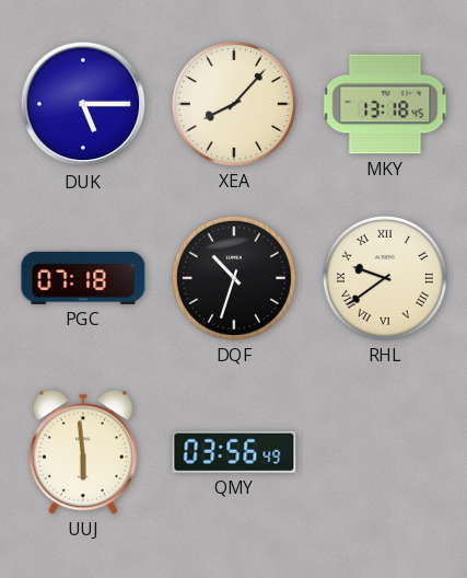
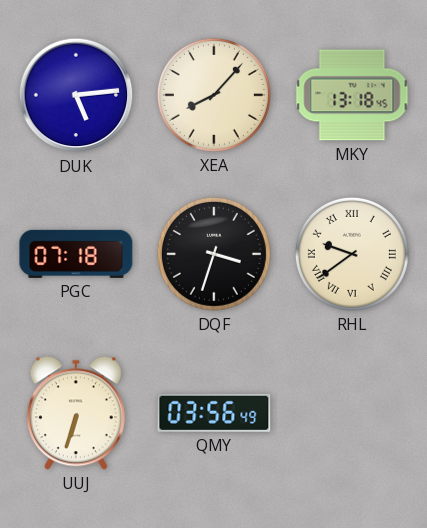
DUK: 5:15 -> 5:14 (76, 95)
DQF: 10:33 -> 3:33 (214, 254)
UUJ: 5:59 -> 6:33 (76, 413)
